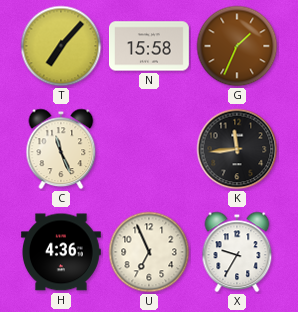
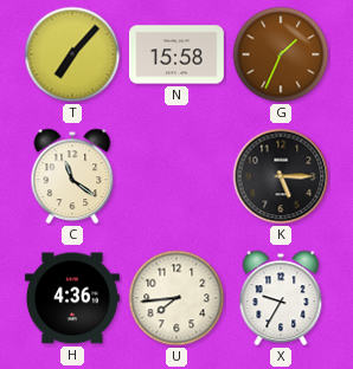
C: 11:26 -> 11:21 (72, 176)
K: 11:44 -> 5:15 (281, 176)
U: 6:56 -> 7:44 (176, 298)
